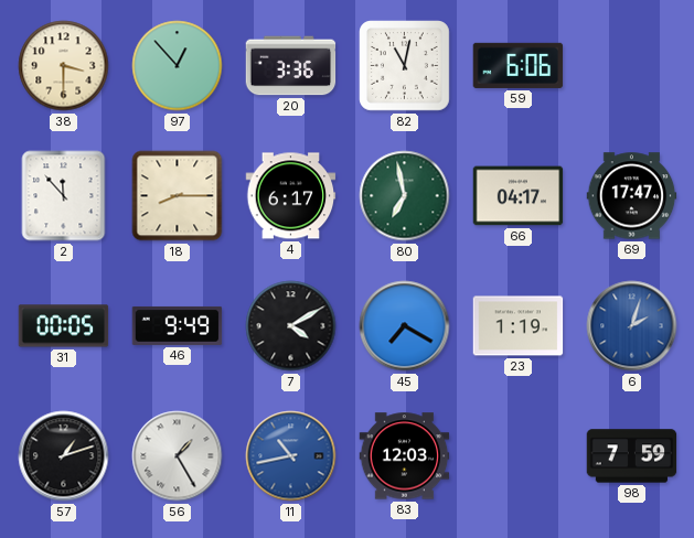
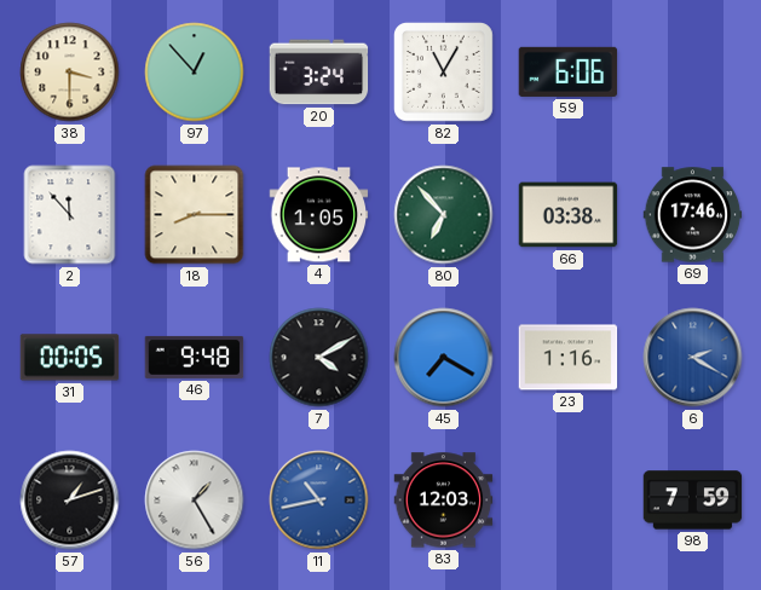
20: 3:36 -> 3:24 (319, 73)
82: 11:02 -> 11:05 (444, 73)
4: 6:17 -> 1:05 (319, 215)
80: 6:58 -> 6:53 (444, 215)
66: 04:17 -> 03:38 (569, 215)
69: 17:47 -> 17:46 (693, 215)
46: 9:49 -> 9:48 (195, 357)
23: 1:19 -> 1:16 (569, 358)
6: 2:03 -> 2:20 (693, 358)
